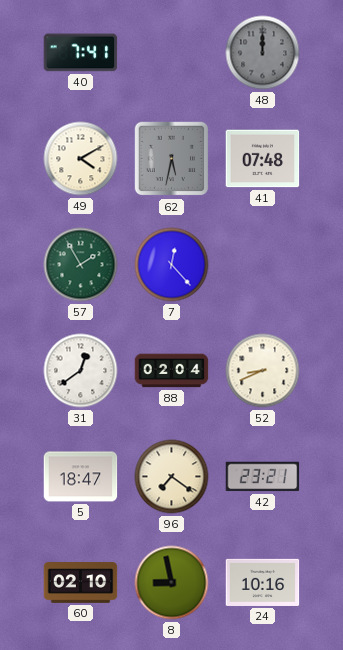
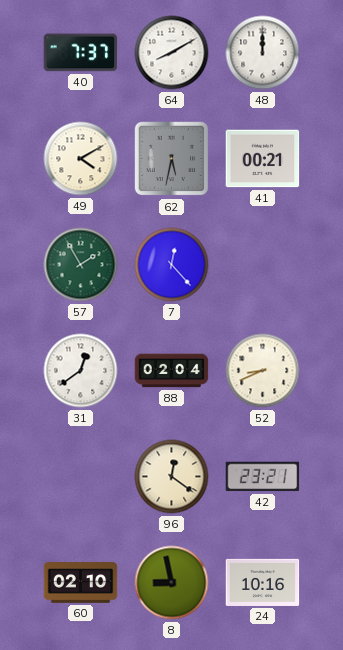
40: 7:41 -> 7:37 (81, 53)
64: none -> 8:10 (172, 53)
48 dial: grey -> white (263, 53)
41: 07:48 -> 00:21 (263, 159)
5: 18:47 -> none (81, 477)
96: 7:21 -> 12:21 (172, 477)
